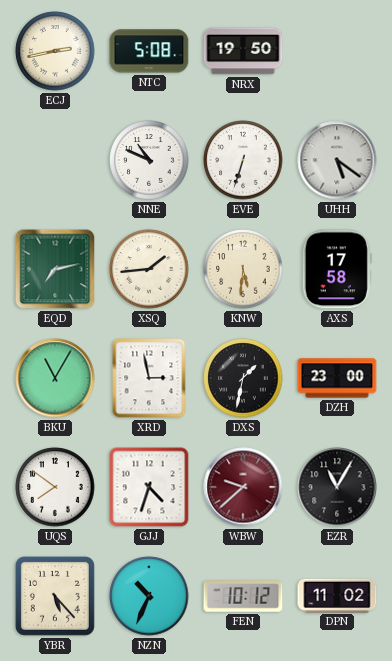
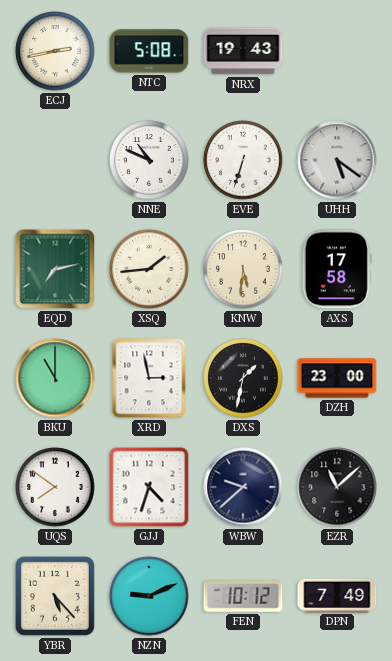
NRX: 19:50 -> 19:43 (243, 51)
BKU: 11:05 -> 11:00 (55, 378)
WBW dial: burgundy -> navy (243, 487)
EZR: 11:05 -> 11:08 (337, 487)
NZN: 10:34 -> 9:11 (149, 596)
DPN: 11:02 -> 7:49 (337, 595)
